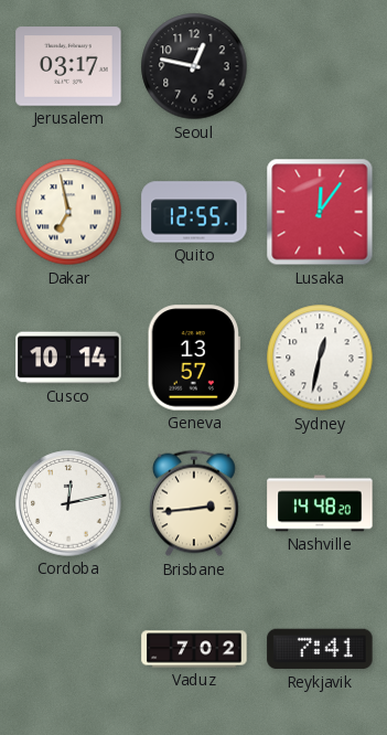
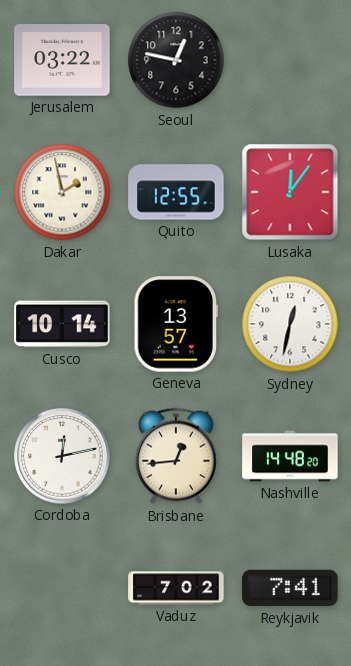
Jerusalem: 03:17 -> 03:22 (62, 60)
Dakar: 6:58 -> 1:58 (62, 192)
Brisbane: 2:44 -> 12:44 (177, 456)
